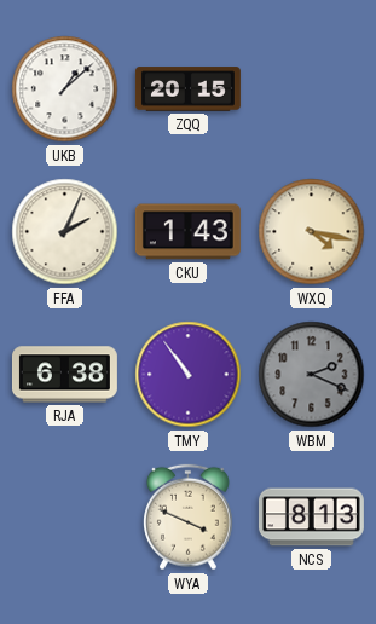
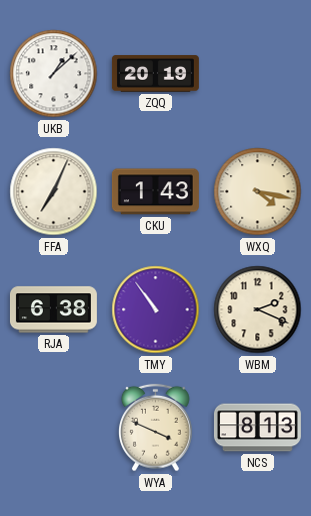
ZQQ: 20:15 -> 20:19 (155, 74)
FFA: 2:04 -> 7:04 (54, 192)
WBM dial: grey -> cream (258, 310)
